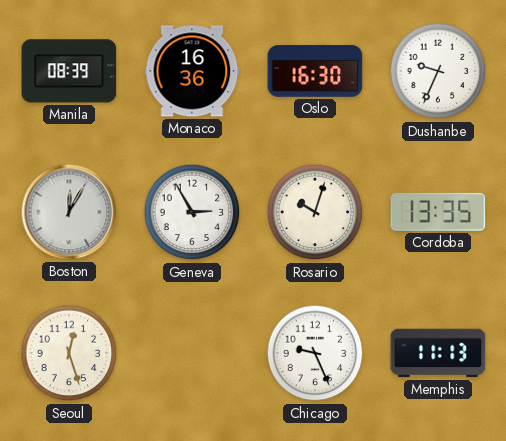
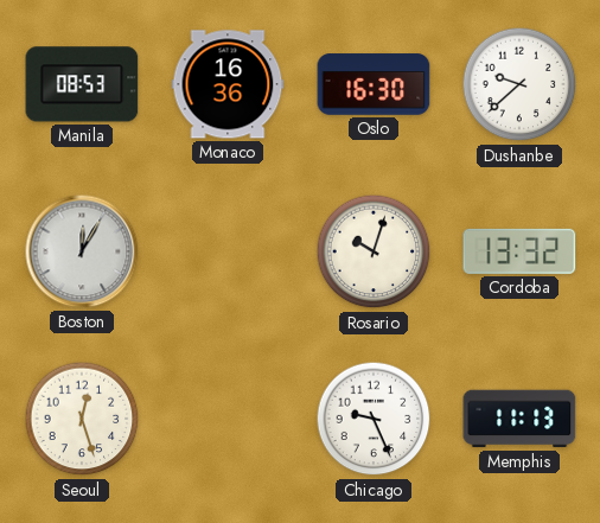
Manila: 08:39 -> 08:53 (82, 84)
Dushanbe: 9:34 -> 9:38 (519, 84)
Geneva: 2:55 -> none (192, 212)
Cordoba: 13:35 -> 13:32 (519, 251)
